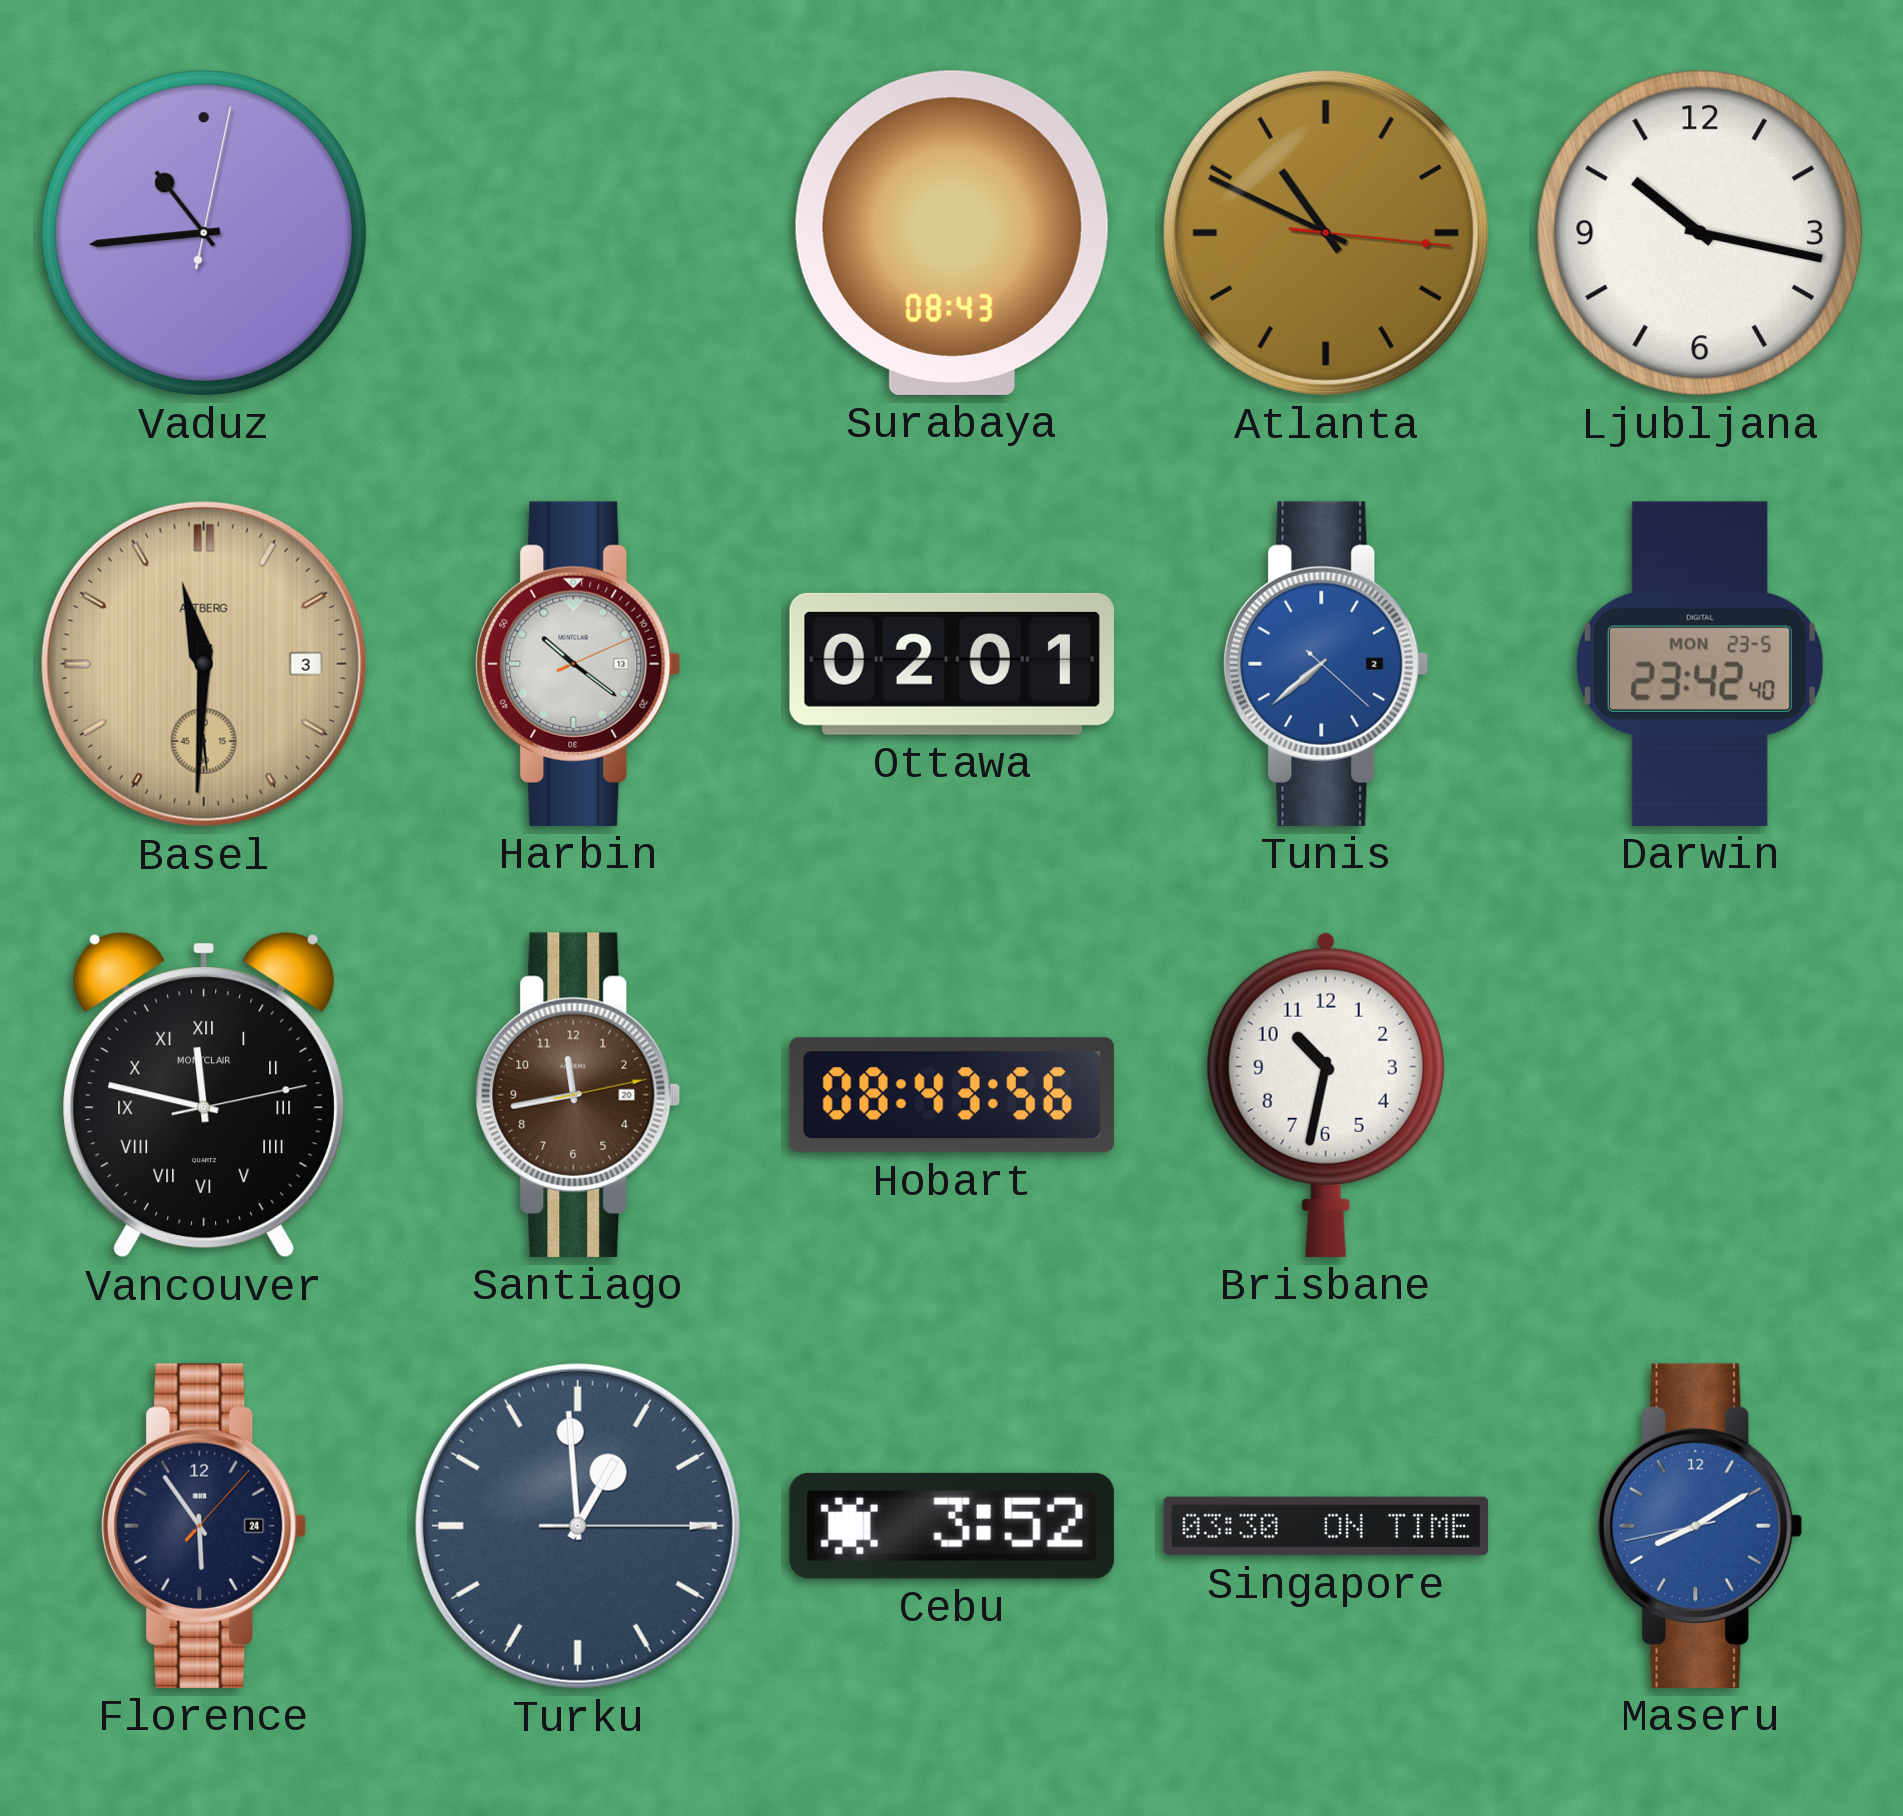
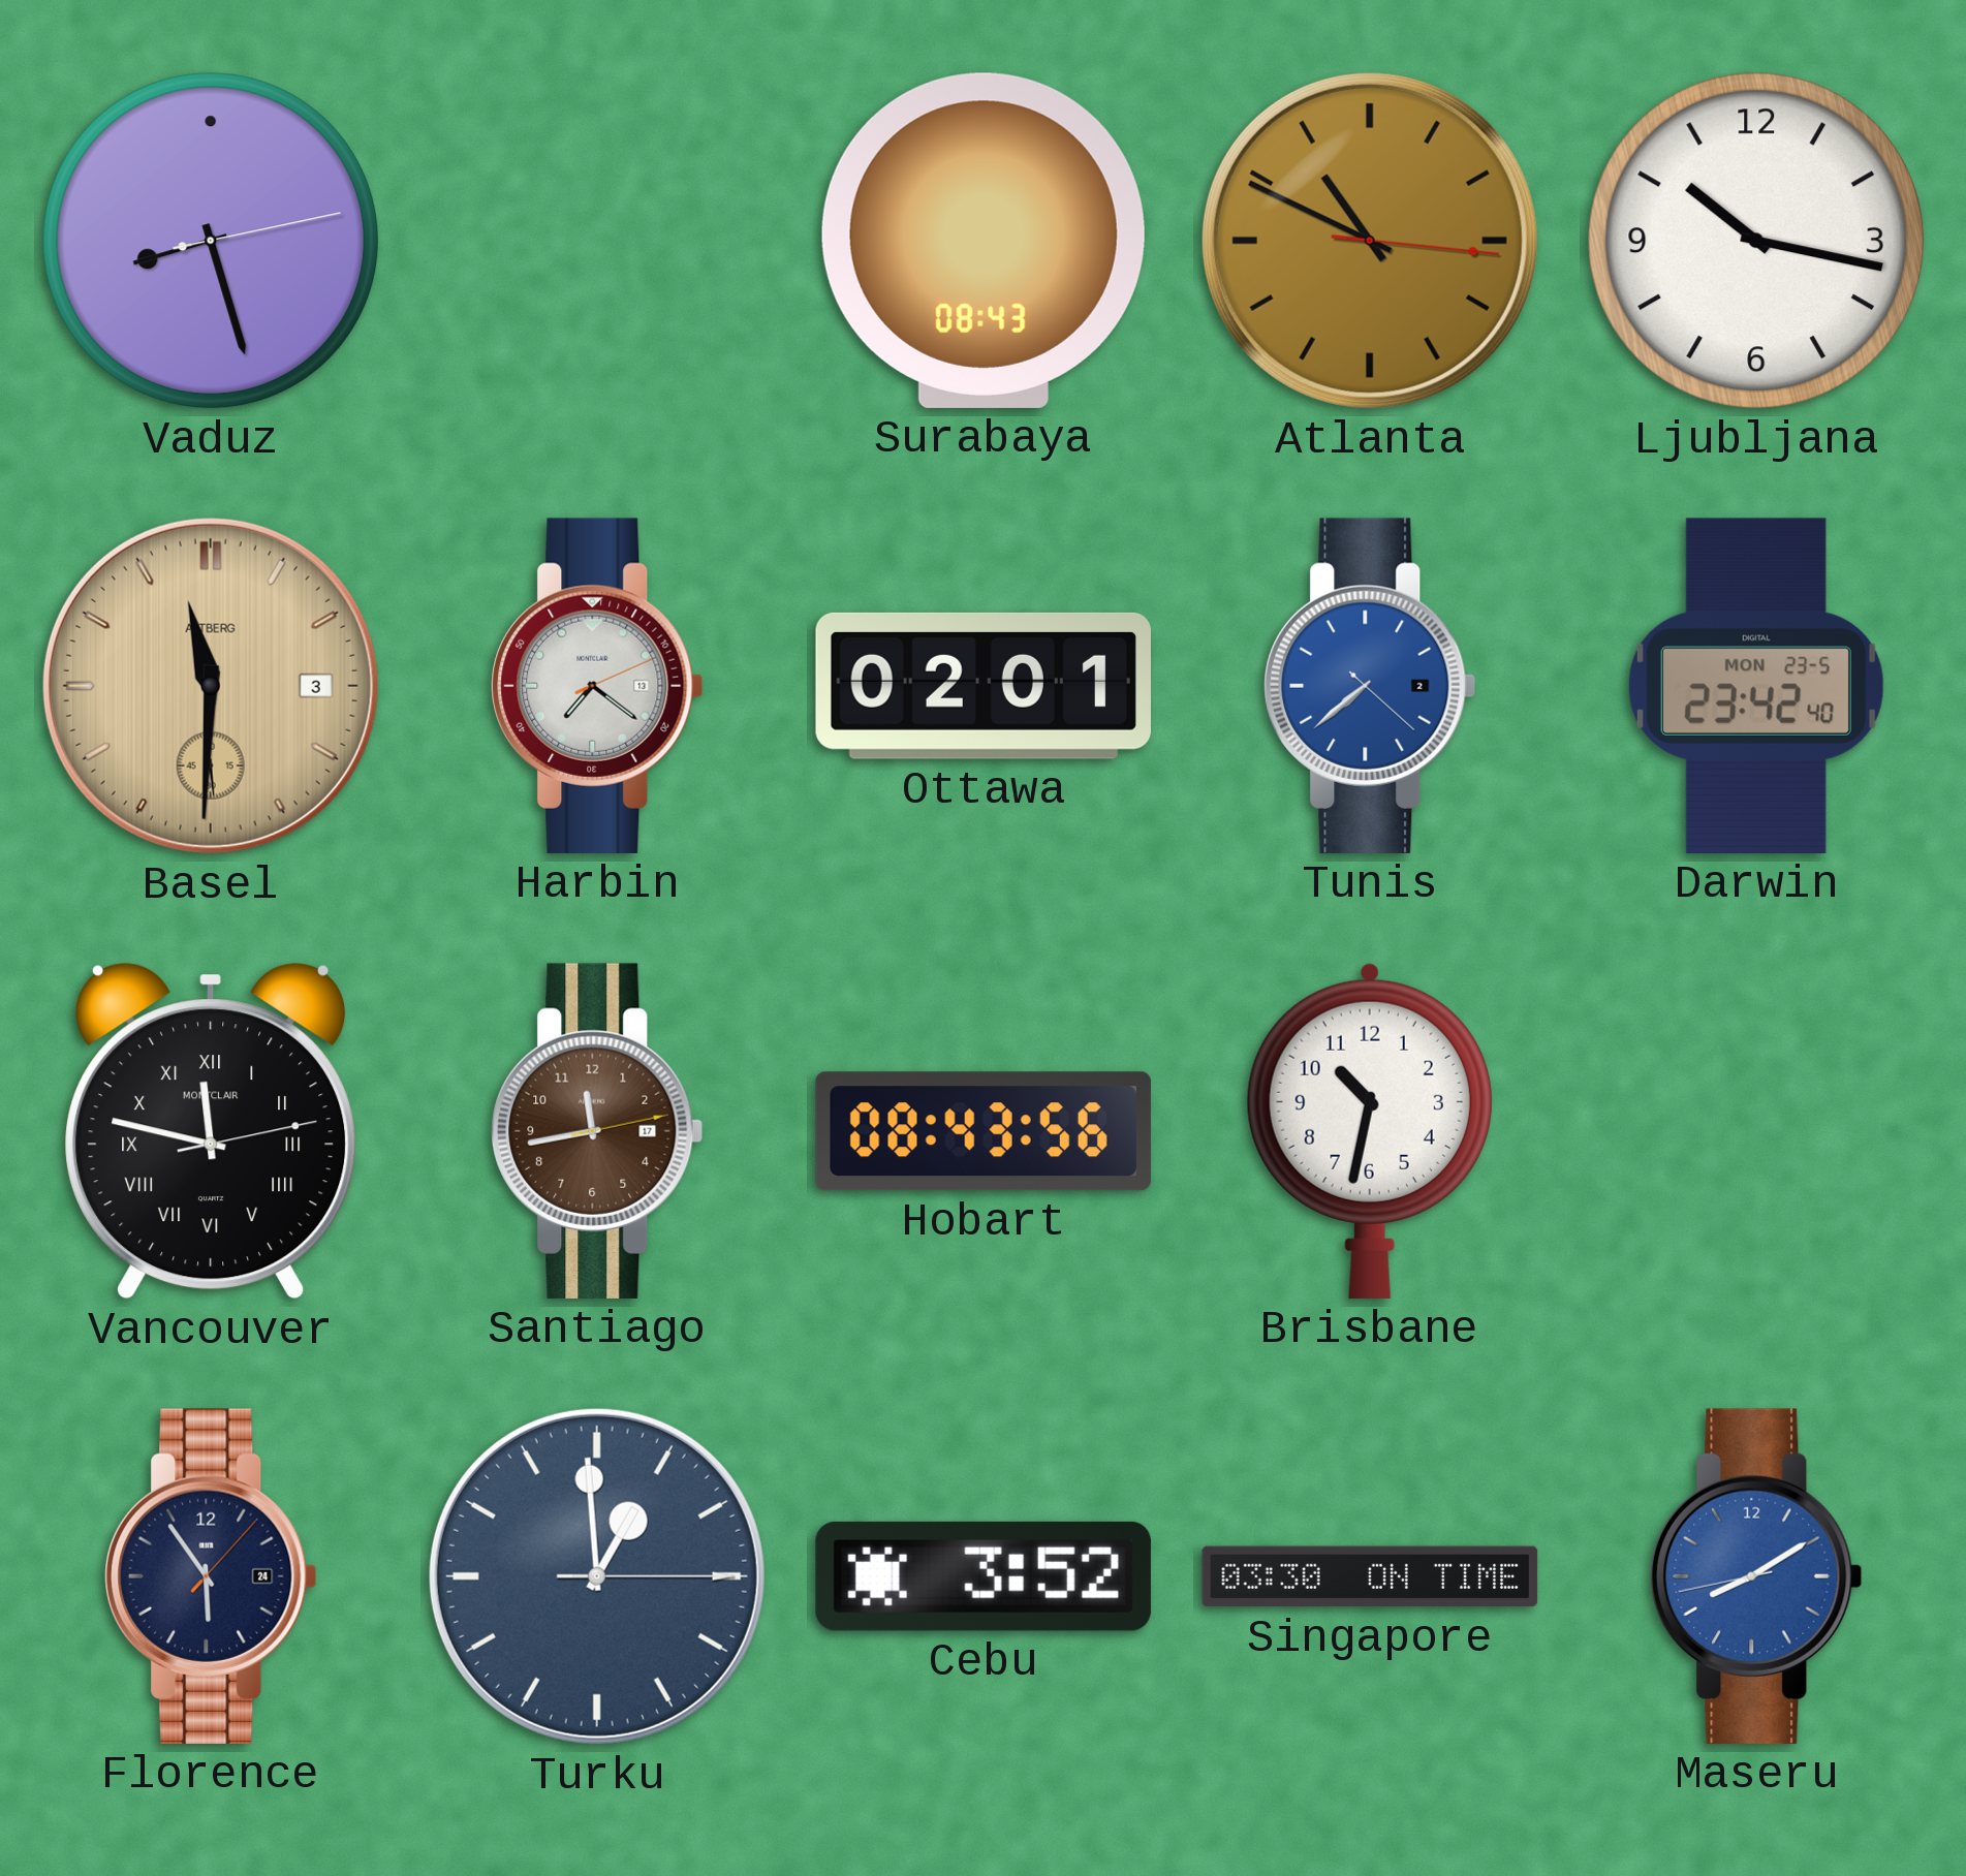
Vaduz: 10:44 -> 8:27 (211, 241)
Harbin: 10:21 -> 7:21 (597, 686)
Santiago date: 20 -> 17 (597, 1131)
